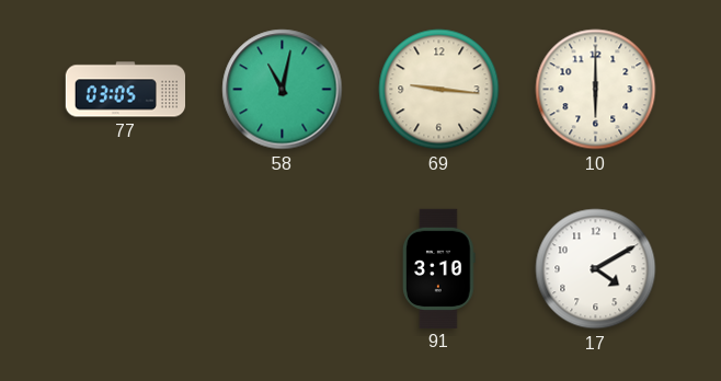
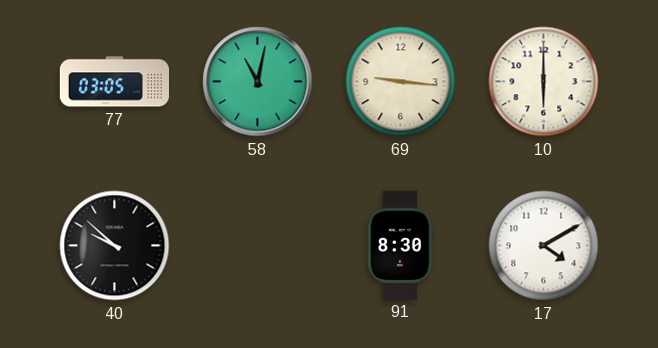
40: none -> 9:52 (115, 246)
91: 3:10 -> 8:30 (401, 245)
